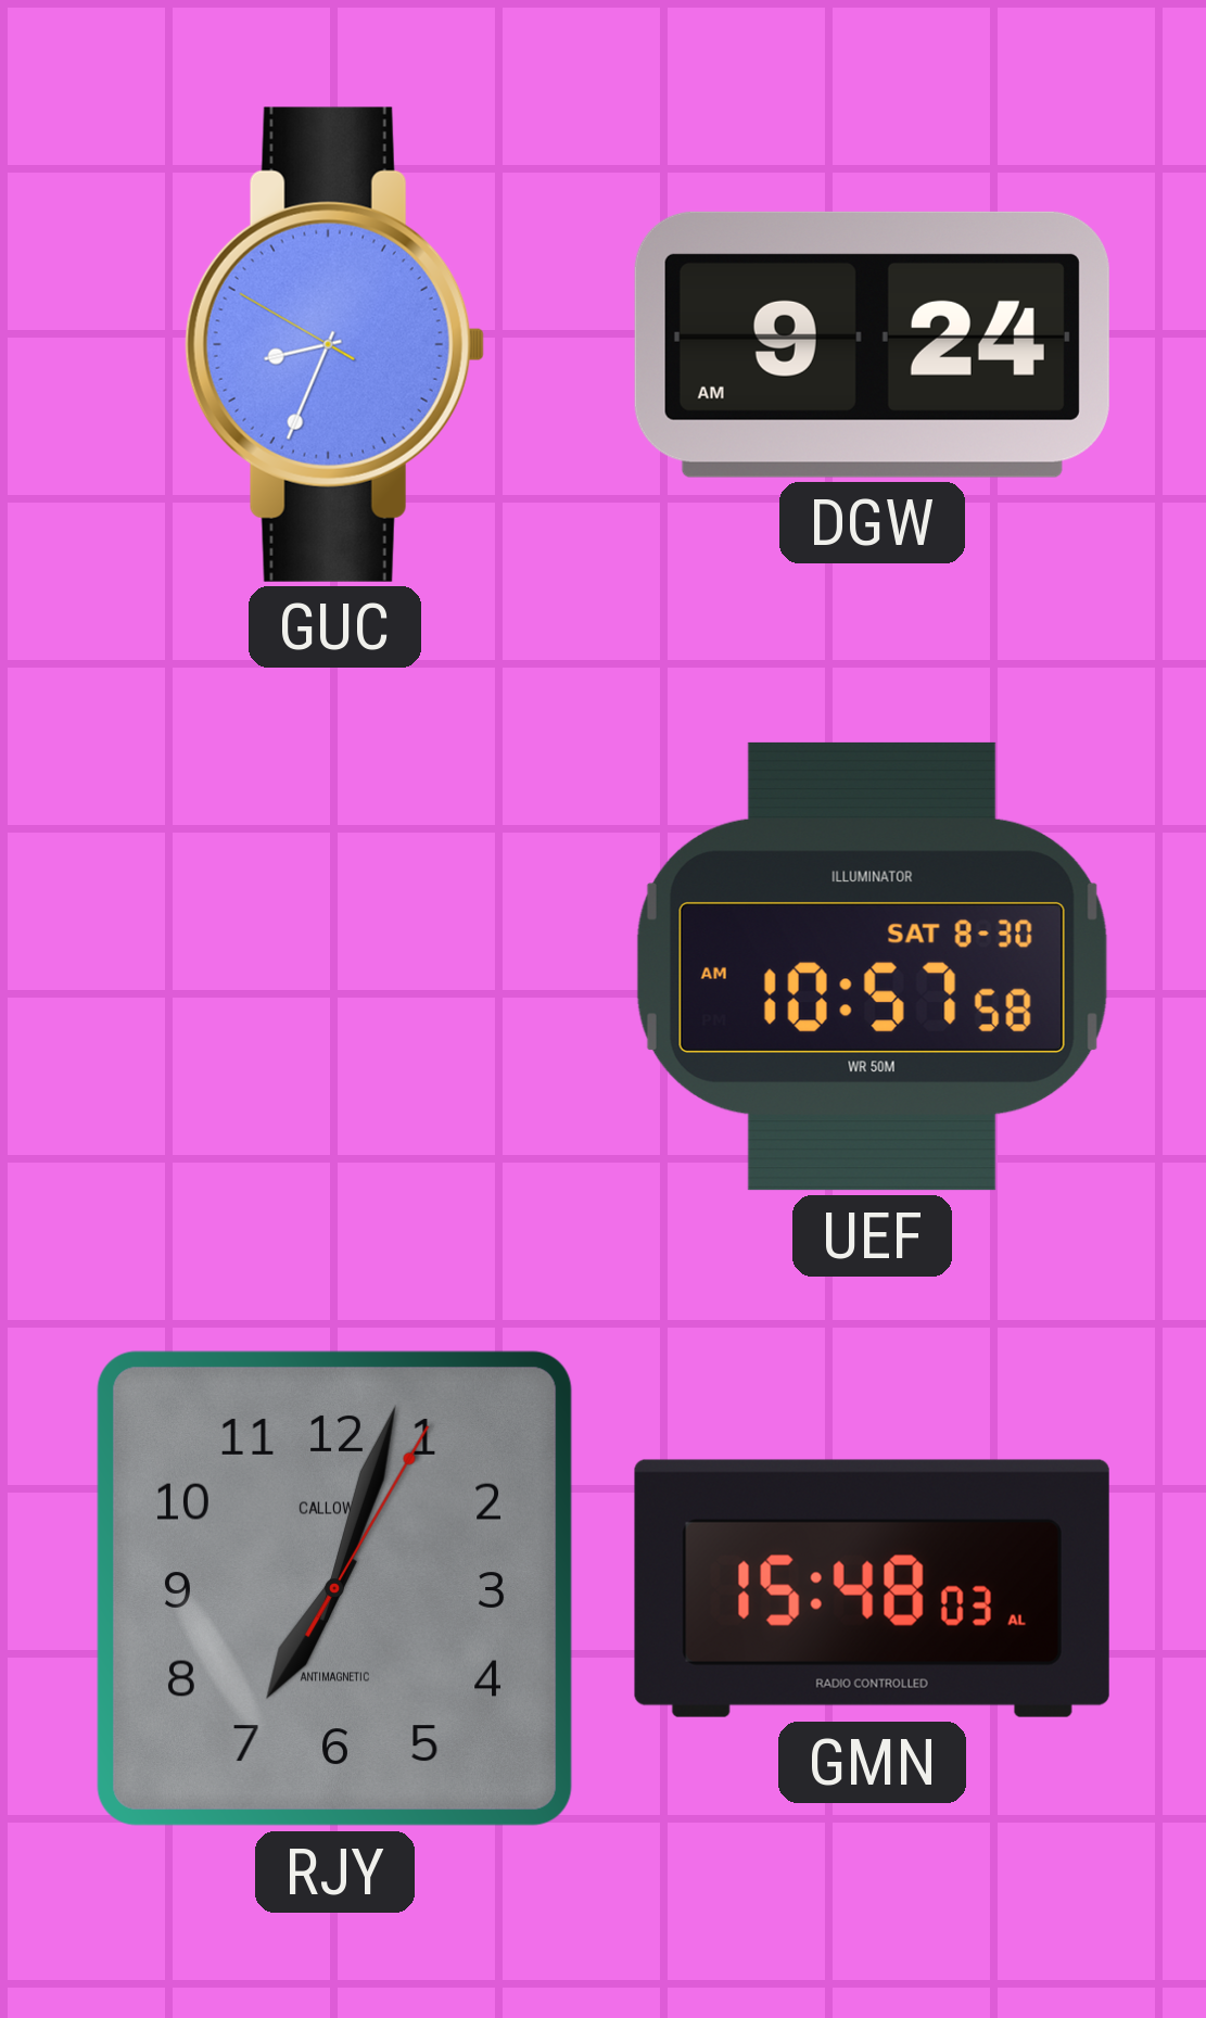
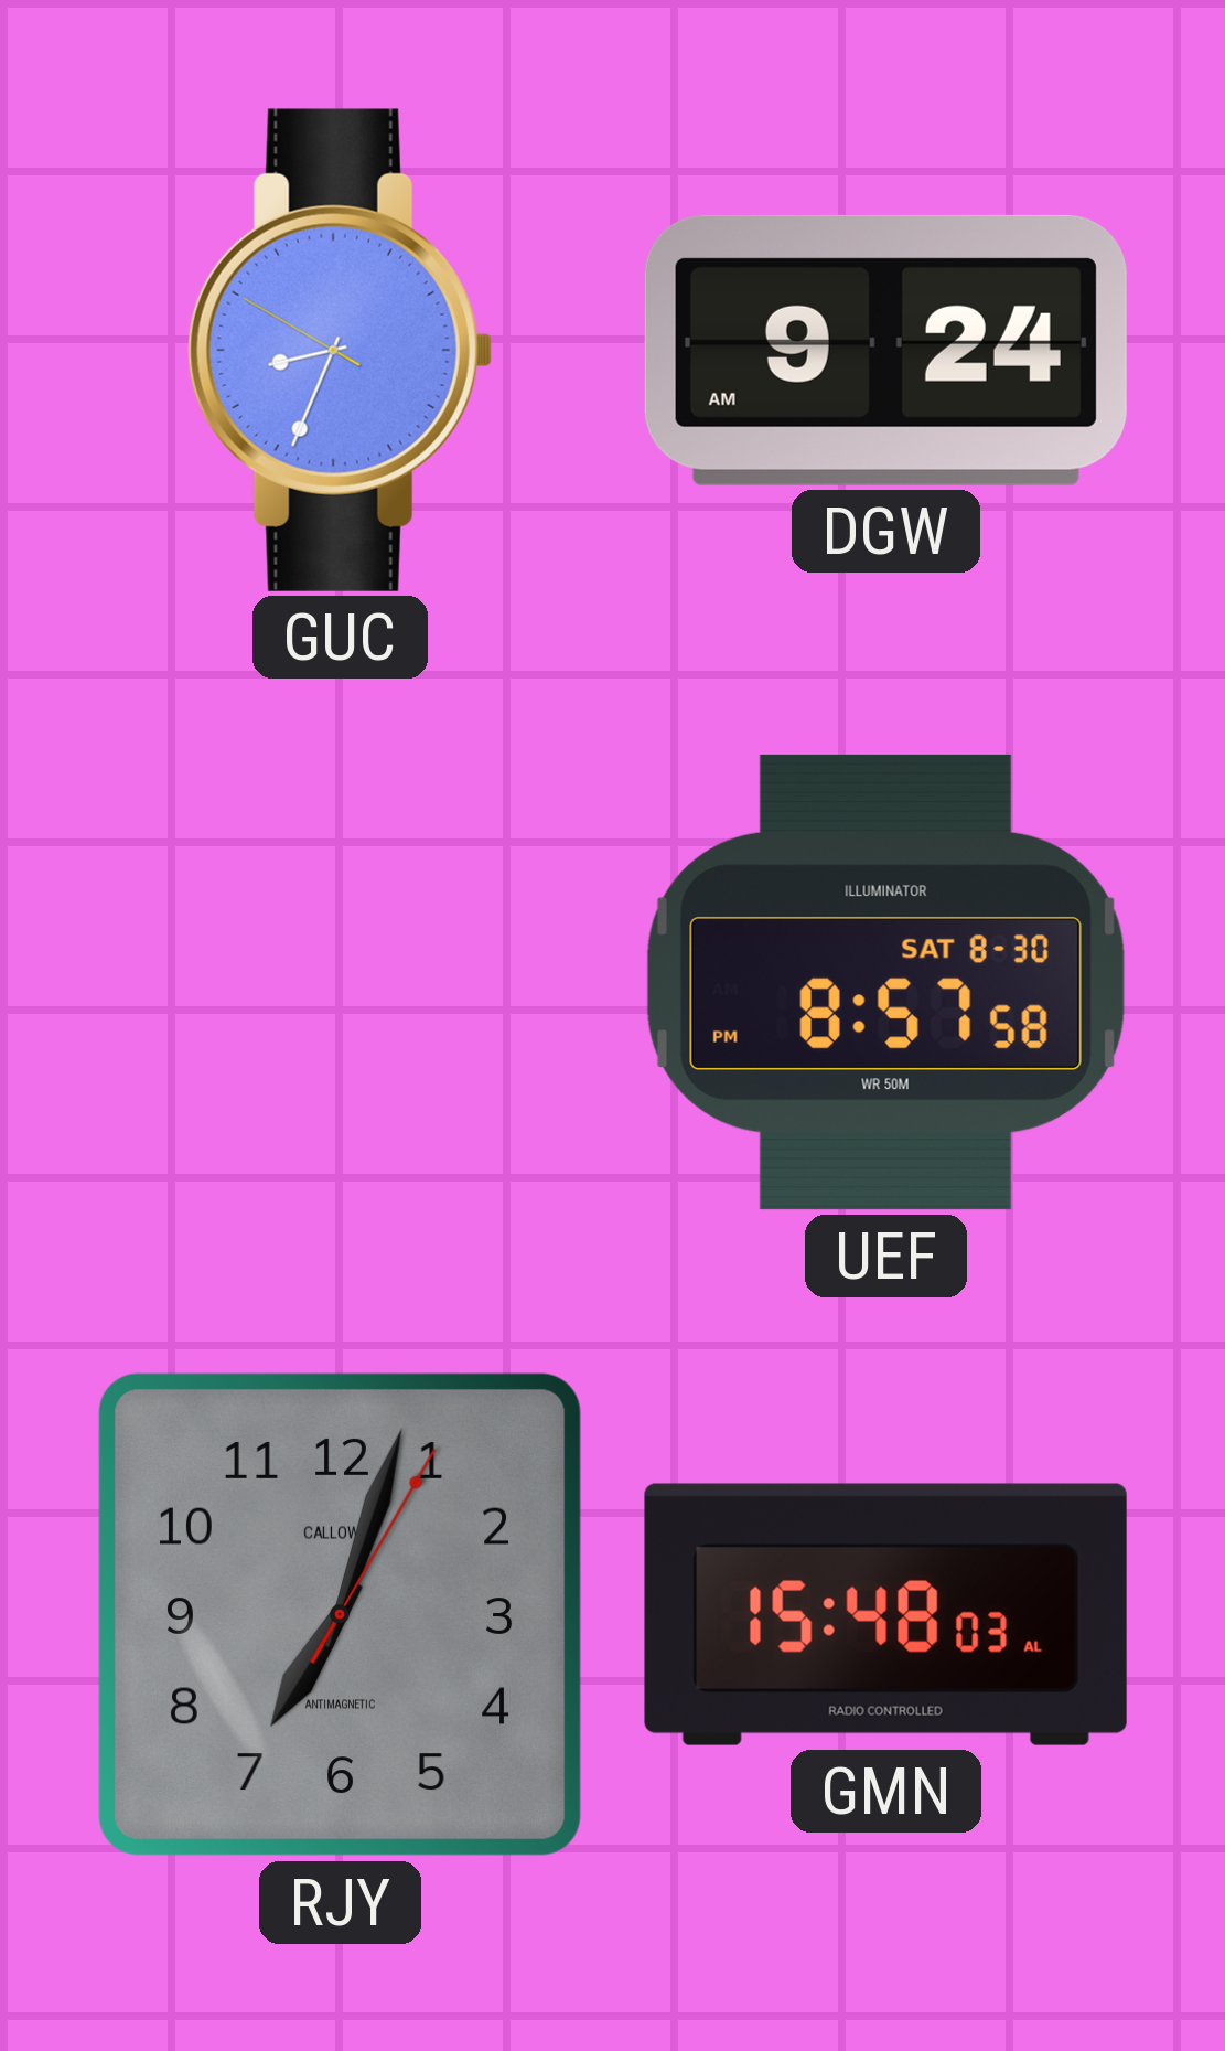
UEF: 10:57 -> 8:57 (885, 982)
